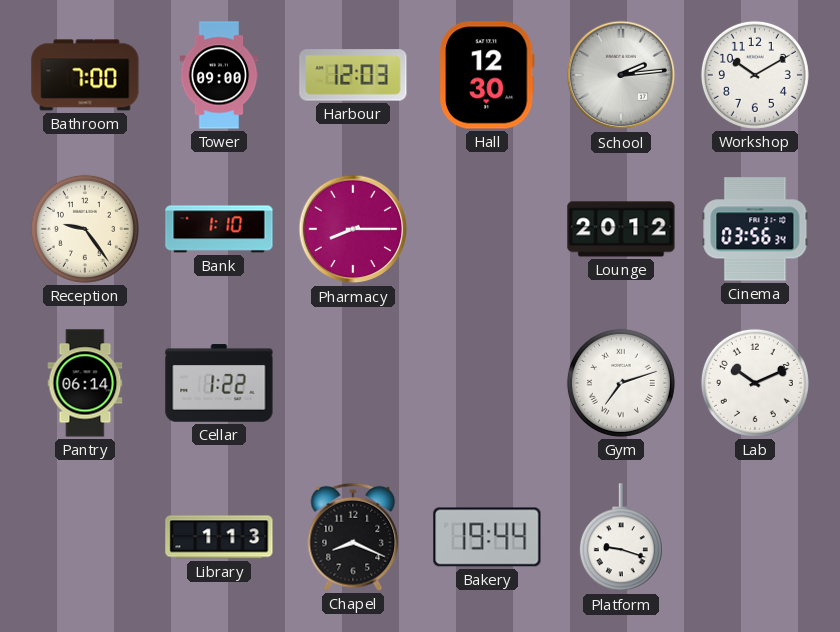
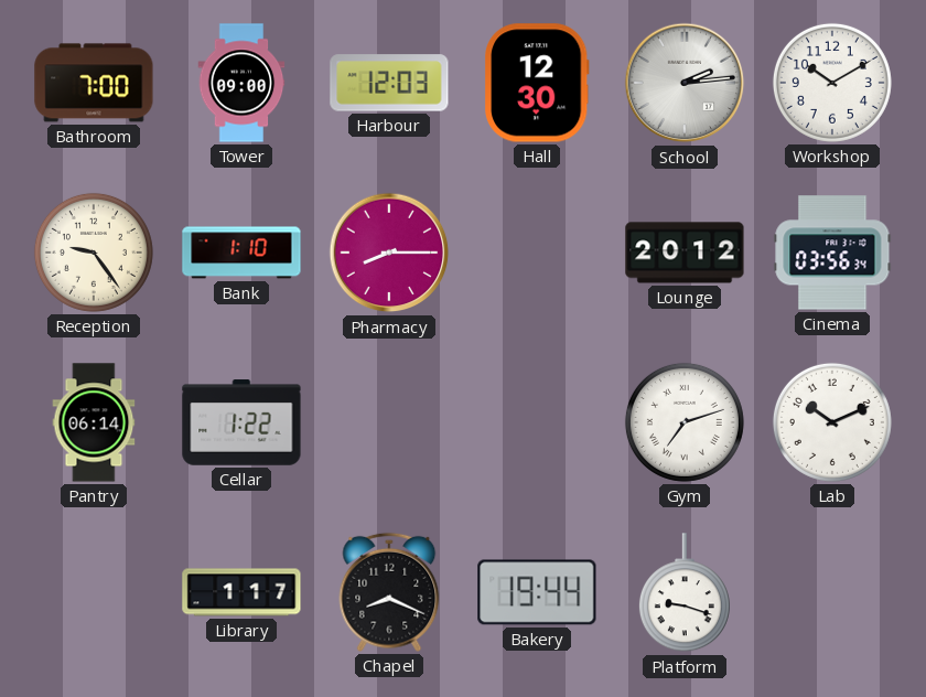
Library: 1:13 -> 1:17 (241, 592)
